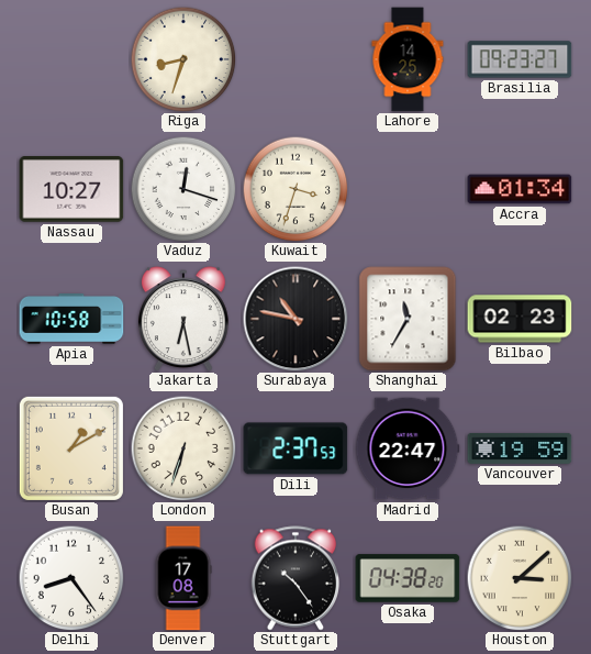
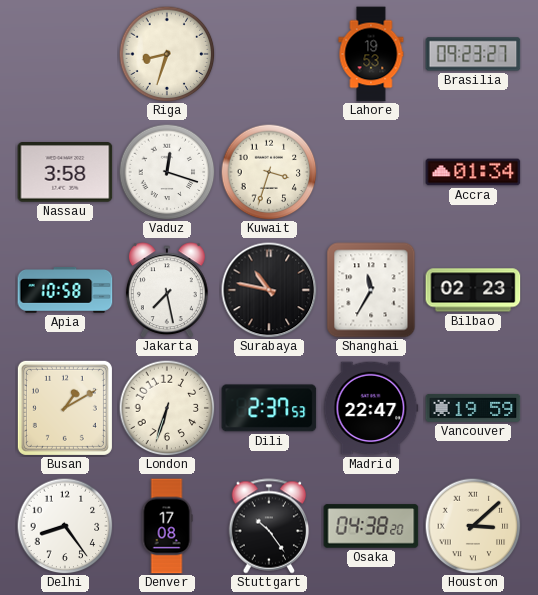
Lahore: 14:25 -> 19:53 (371, 54)
Nassau: 10:27 -> 3:58 (65, 172)
Jakarta: 6:28 -> 7:28 (167, 290)
